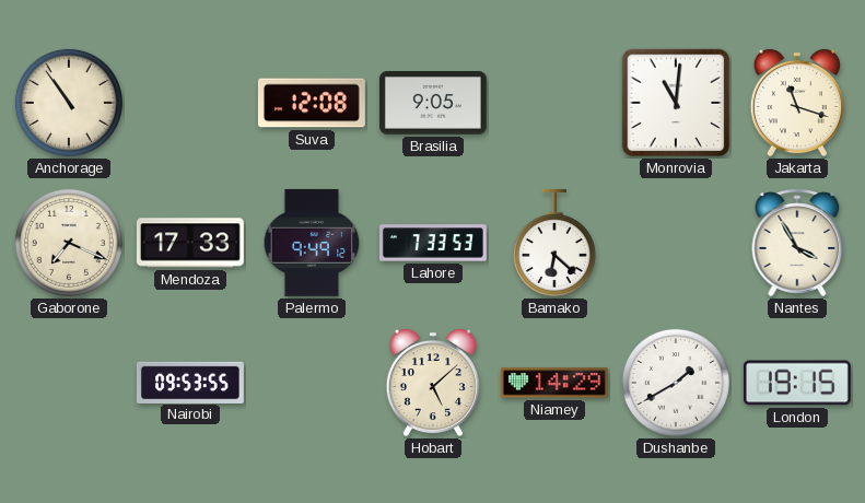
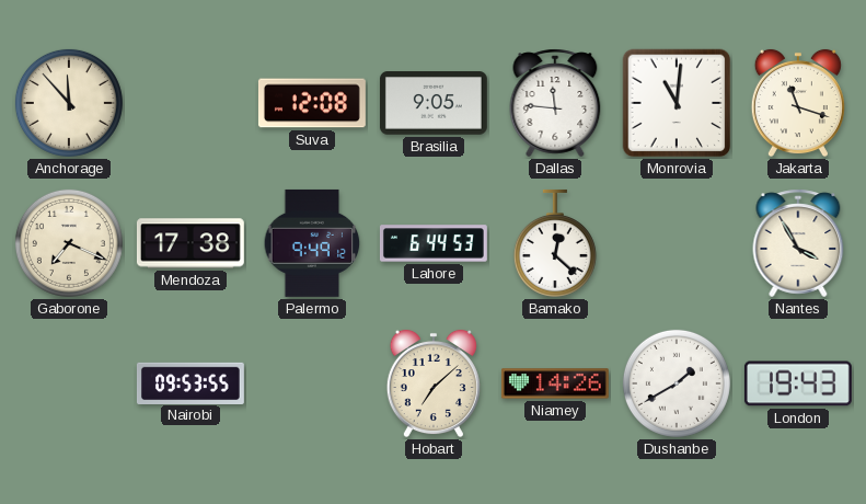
Anchorage: 10:54 -> 11:53 (69, 103)
Dallas: none -> 11:46 (555, 103)
Mendoza: 17:33 -> 17:38 (190, 243)
Lahore: 7:33 -> 6:44 (434, 243)
Bamako: 6:22 -> 12:22 (555, 243)
Hobart: 5:08 -> 7:08 (434, 383)
Niamey: 14:29 -> 14:26 (555, 383)
London: 19:15 -> 19:43 (798, 383)
